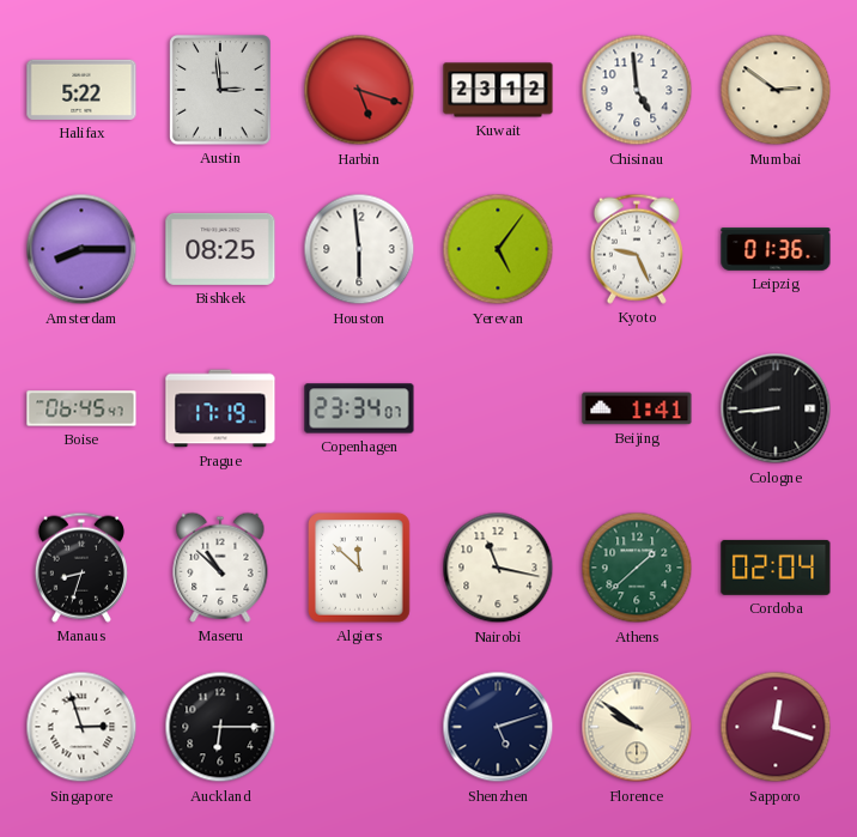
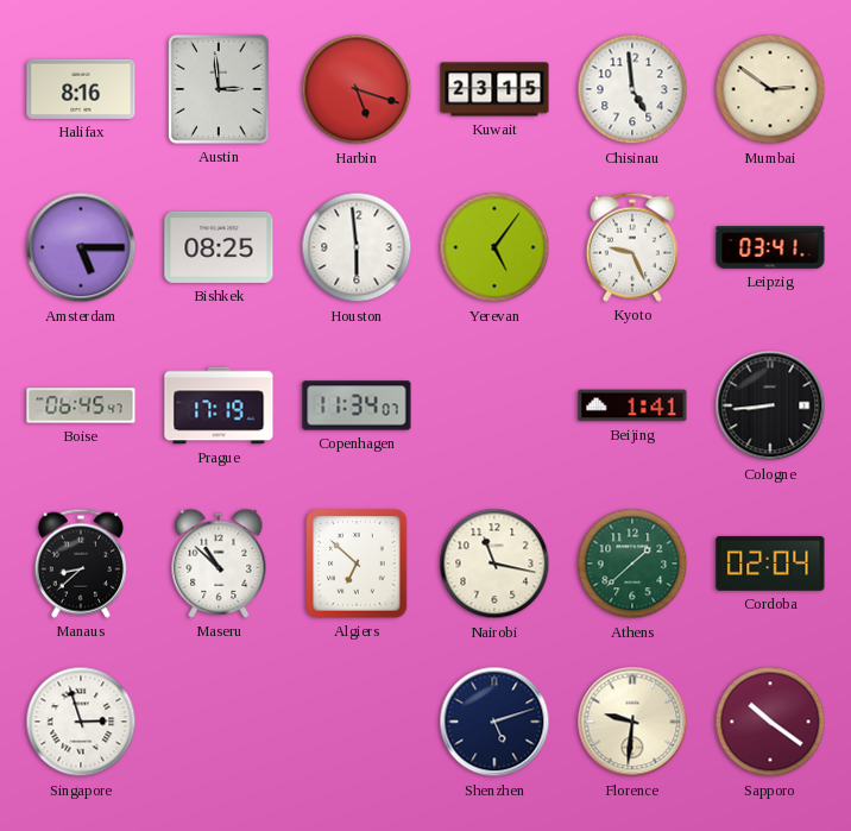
Halifax: 5:22 -> 8:16 (81, 89)
Kuwait: 23:12 -> 23:15 (494, 89)
Amsterdam: 8:15 -> 5:15 (81, 247)
Leipzig: 01:36 -> 03:41 (770, 248)
Copenhagen: 23:34 -> 11:34 (357, 405)
Manaus: 8:33 -> 8:38 (81, 564)
Algiers: 11:52 -> 6:52 (358, 564)
Auckland: 6:15 -> none (220, 727)
Florence: 9:51 -> 9:31 (632, 722)
Sapporo: 12:18 -> 10:21 (770, 722)
